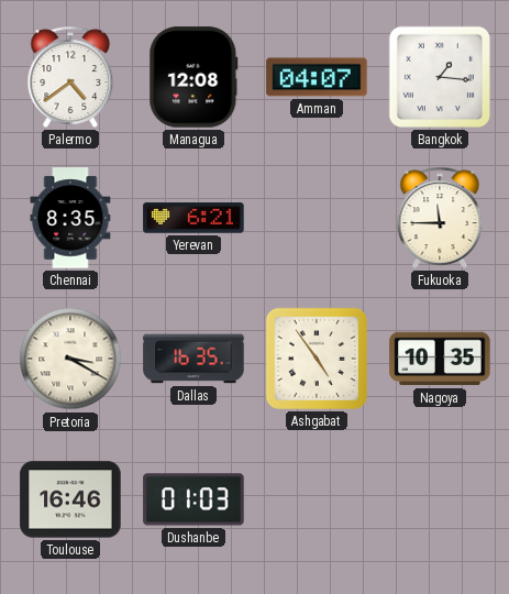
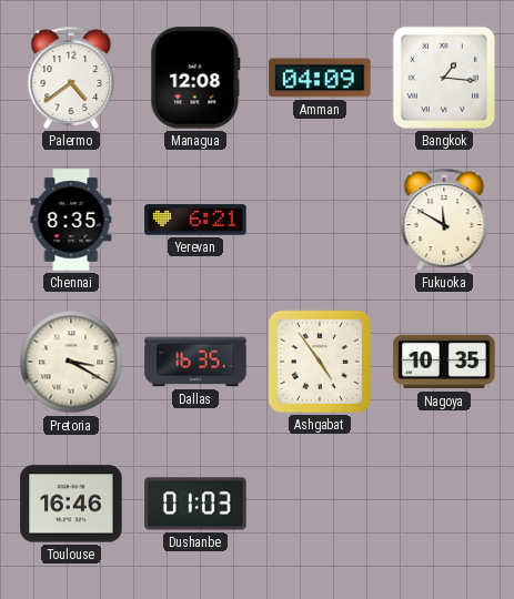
Amman: 04:07 -> 04:09 (320, 78)
Fukuoka: 11:45 -> 11:50 (444, 220)
